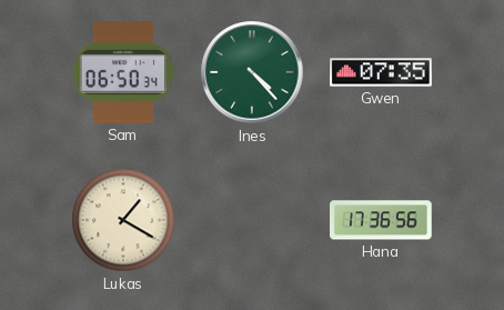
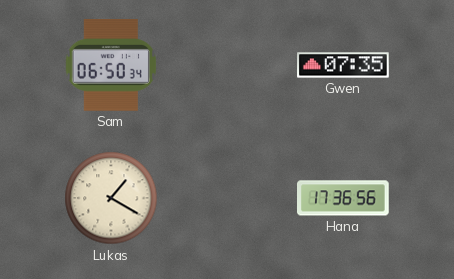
Ines: 4:23 -> none (252, 72)
